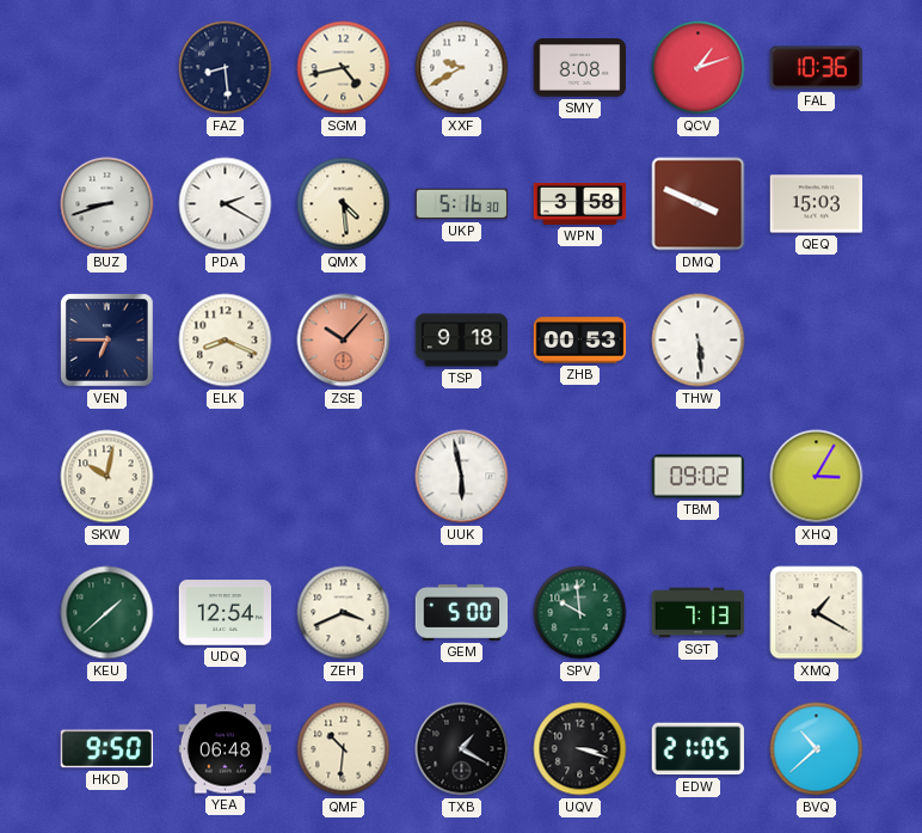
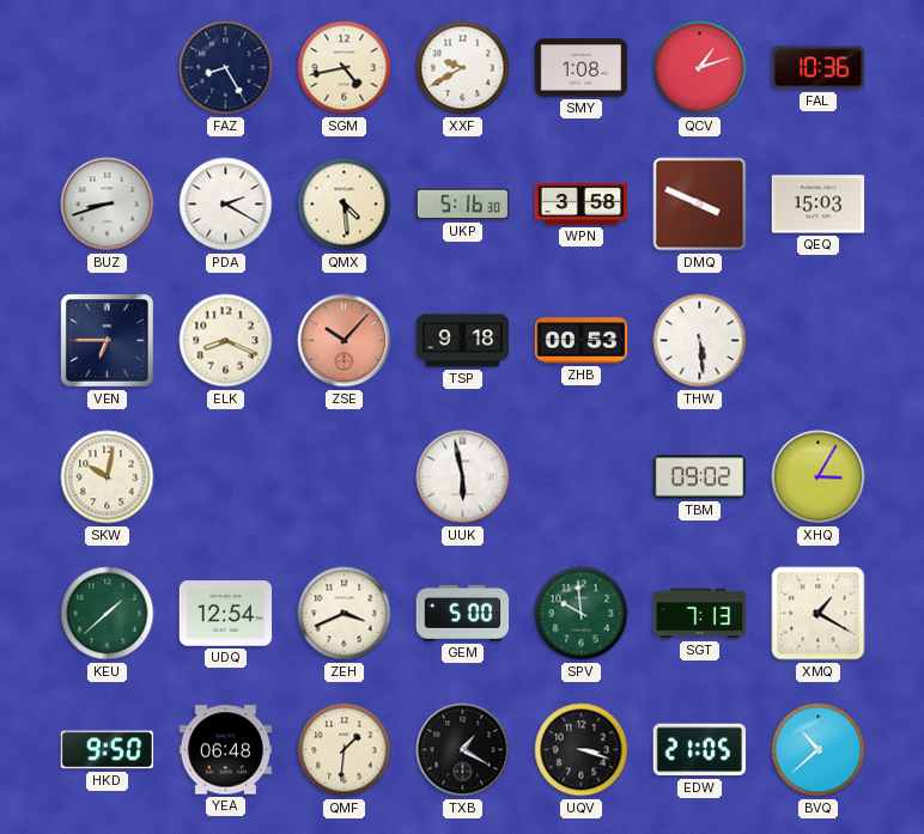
FAZ: 8:29 -> 8:25 (226, 68)
SMY: 8:08 -> 1:08 (582, 68)
QMF: 10:31 -> 1:31 (345, 750)
